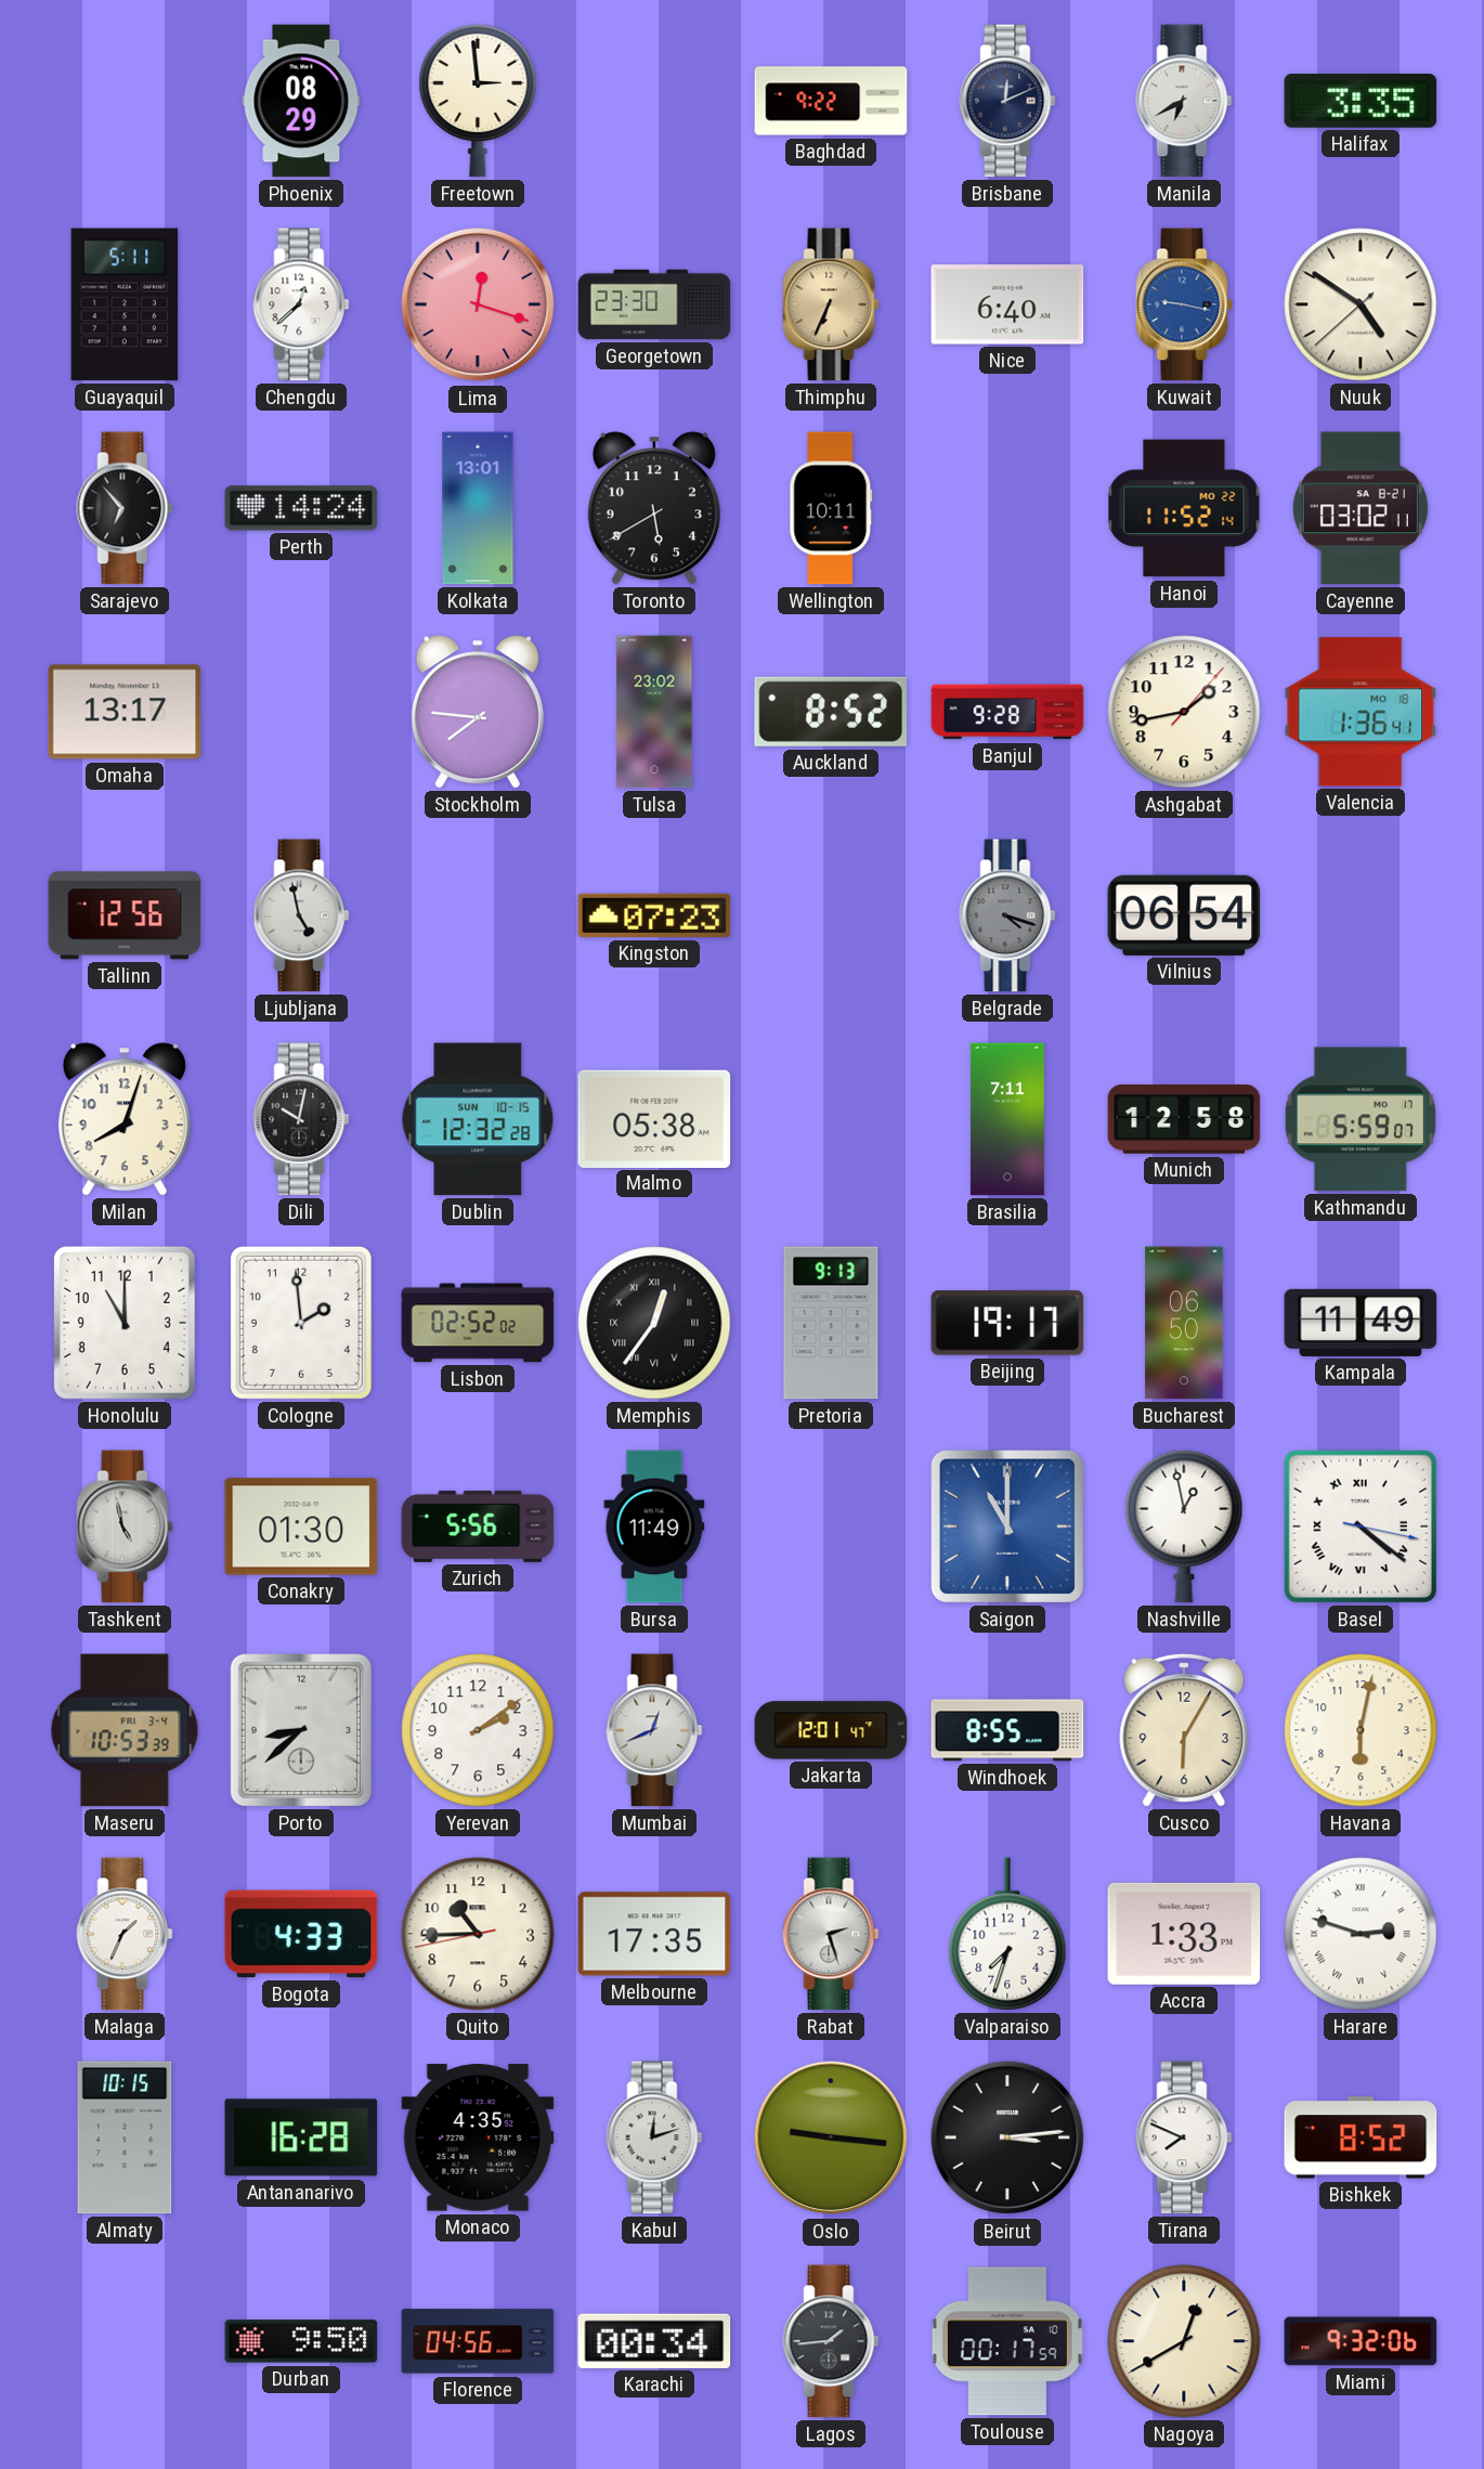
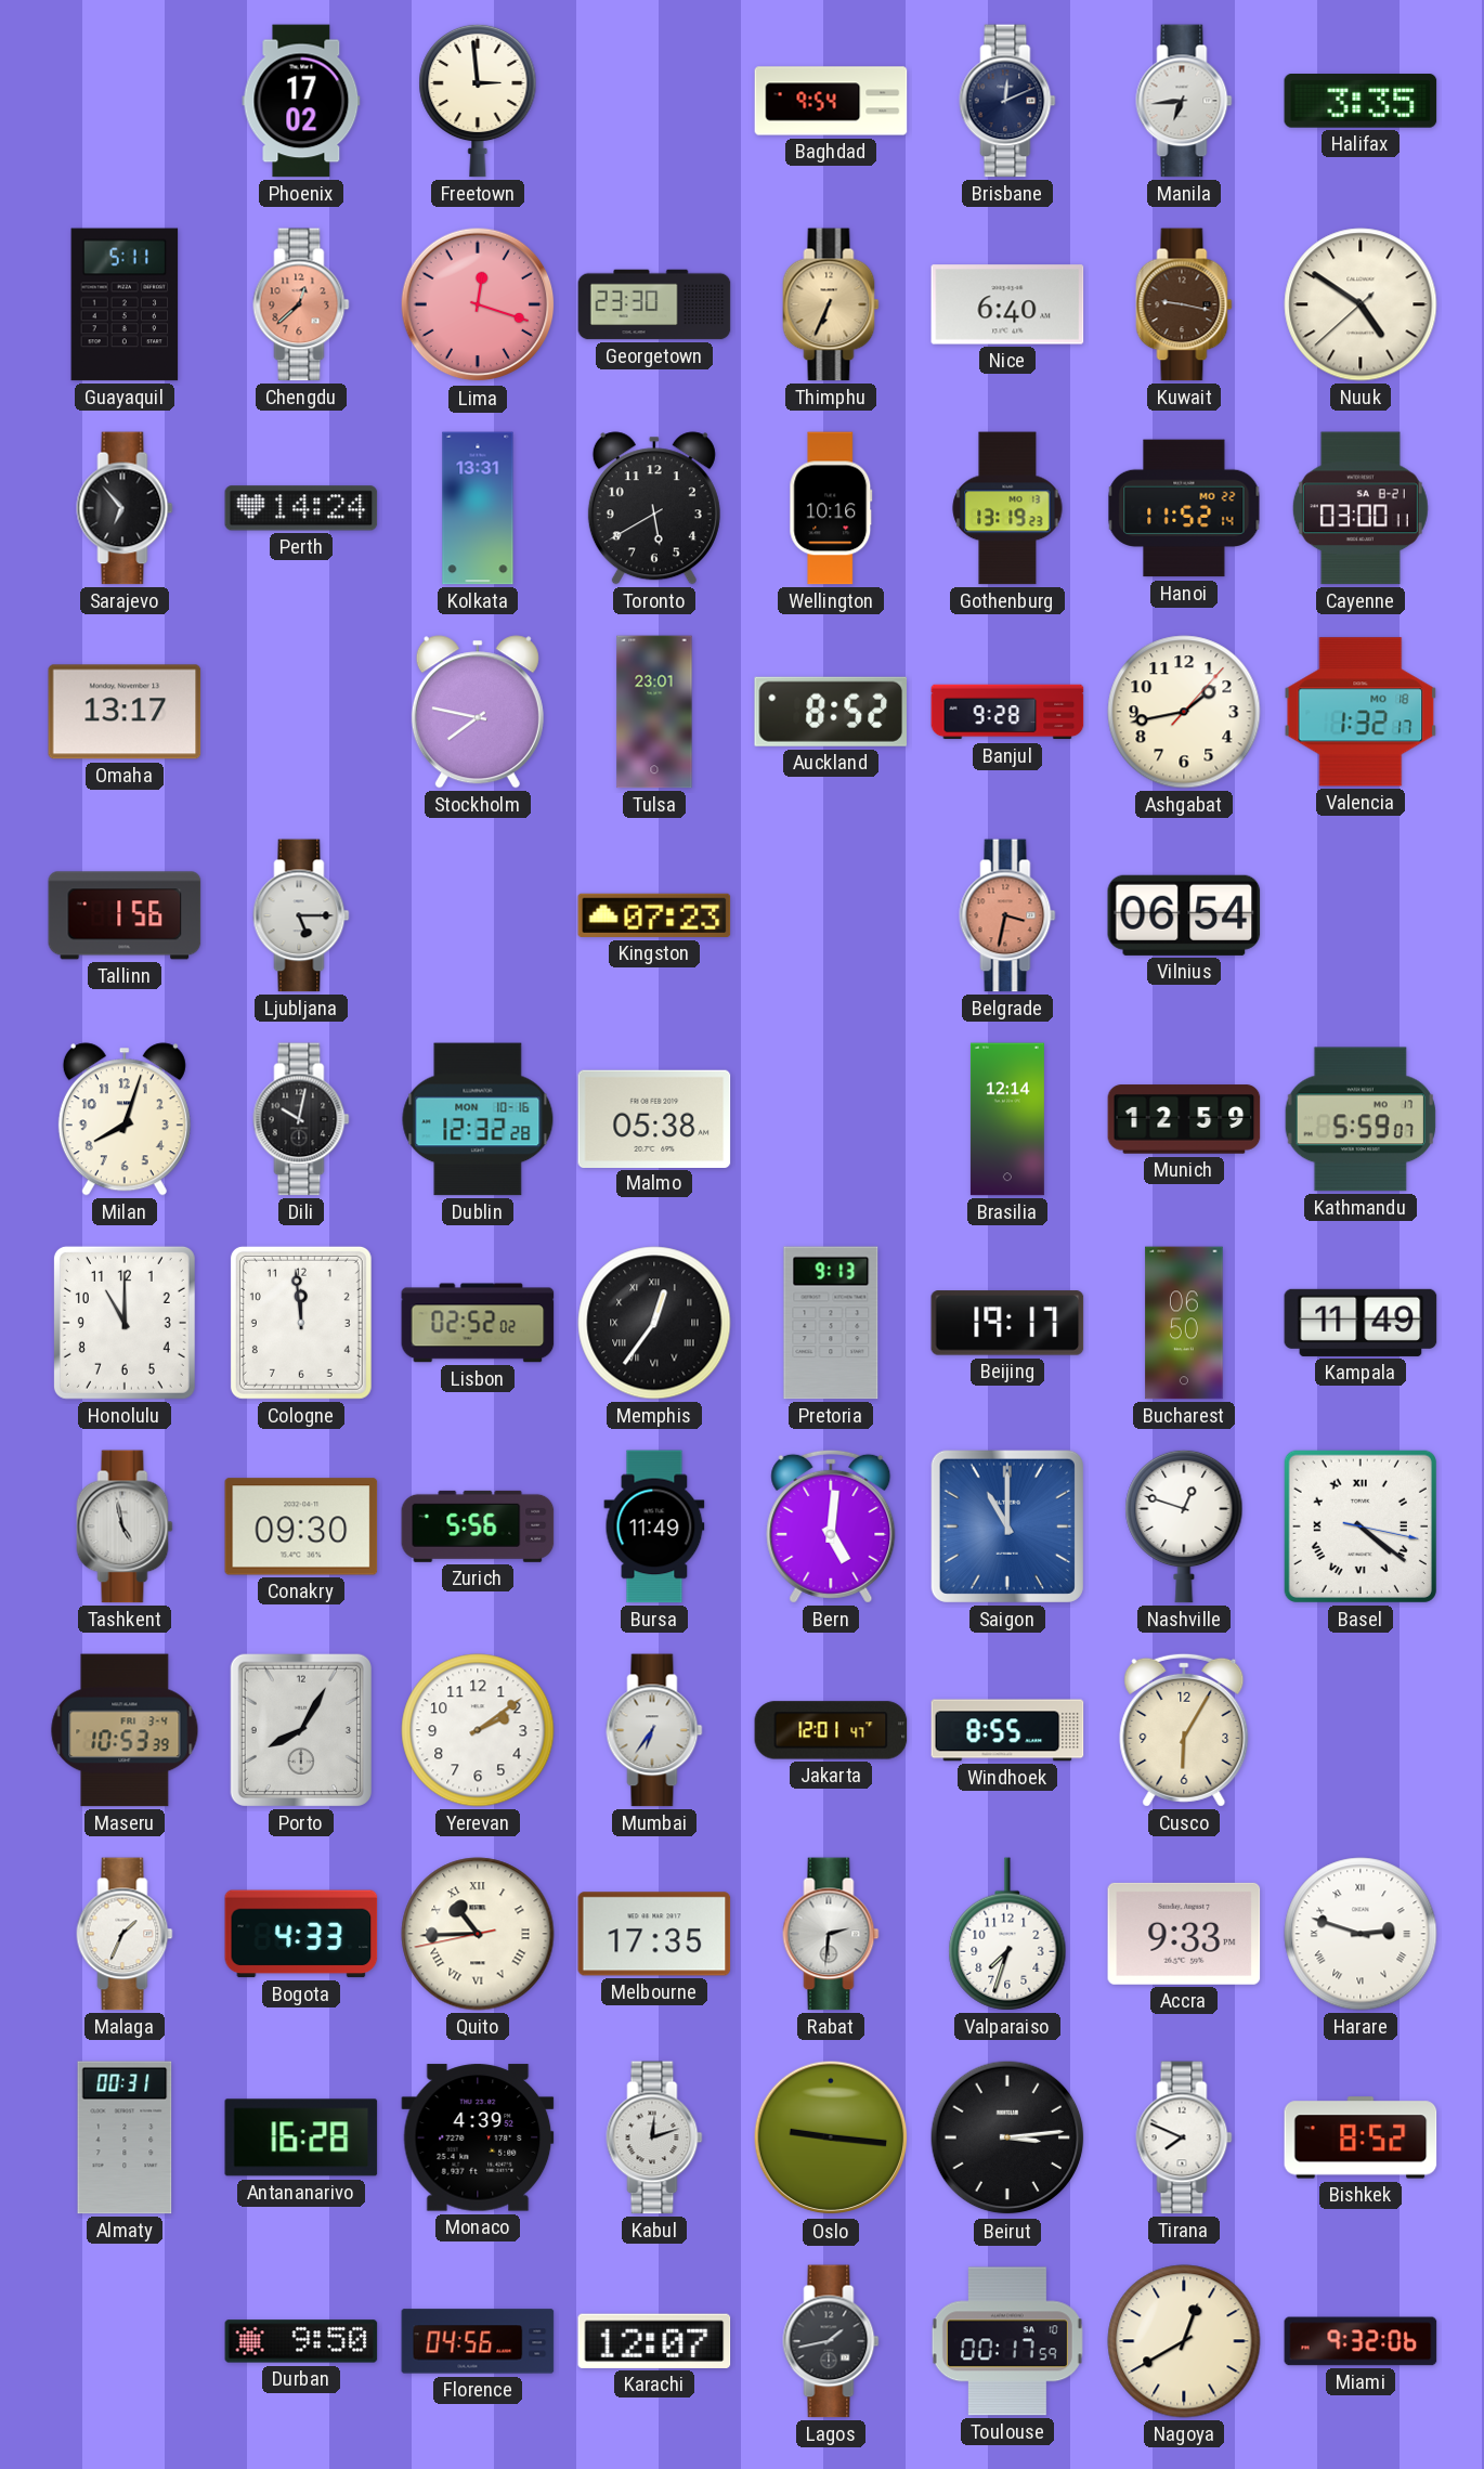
Phoenix: 08:29 -> 17:02 (301, 101)
Baghdad: 9:22 -> 9:54 (831, 101)
Manila: 6:40 -> 6:44 (1184, 101)
Chengdu dial: white -> salmon (301, 304)
Kuwait dial: blue -> brown (1184, 304)
Kolkata: 13:01 -> 13:31 (478, 508)
Wellington: 10:11 -> 10:16 (831, 508)
Gothenburg: none -> 13:19 (1007, 508)
Cayenne: 03:02 -> 03:00 (1361, 508)
Stockholm: 7:46 -> 7:47 (478, 712)
Tulsa: 23:02 -> 23:01 (654, 712)
Valencia: 1:36 -> 1:32 (1361, 712)
Tallinn: 12:56 -> 1:56 (125, 915)
Ljubljana: 4:58 -> 5:15 (301, 915)
Belgrade: 4:18 -> 3:32 (1007, 915)
Belgrade dial: grey -> salmon (1007, 915)
Dublin date: SUN 10-15 -> MON 10-16 (478, 1119)
Brasilia: 7:11 -> 12:14 (1007, 1119)
Munich: 12:58 -> 12:59 (1184, 1119)
Cologne: 1:59 -> 11:59 (301, 1323)
Conakry: 01:30 -> 09:30 (301, 1526)
Bern: none -> 5:01 (831, 1526)
Nashville: 12:58 -> 12:48 (1184, 1526)
Porto: 8:38 -> 8:05 (301, 1730)
Mumbai: 12:41 -> 6:36 (654, 1730)
Havana: 6:02 -> none (1361, 1730)
Quito numerals: Arabic -> Roman (478, 1934)
Rabat: 2:27 -> 2:31 (831, 1934)
Accra: 1:33 -> 9:33 (1184, 1934)
Almaty: 10:15 -> 00:31 (125, 2137)
Monaco: 4:35 -> 4:39 (478, 2137)
Karachi: 00:34 -> 12:07 (654, 2341)
Lagos: 1:44 -> 1:43 (831, 2341)
